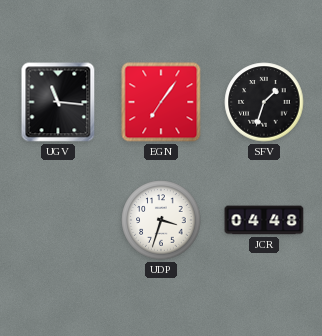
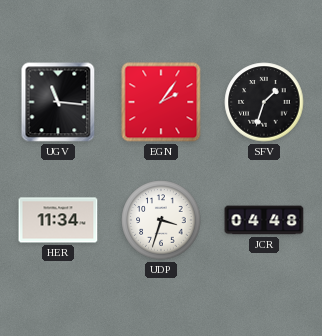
EGN: 7:06 -> 2:06 (161, 102)
HER: none -> 11:34 (58, 220)
